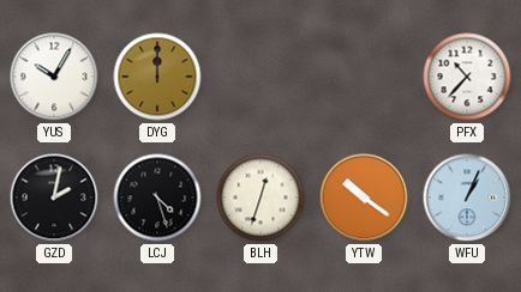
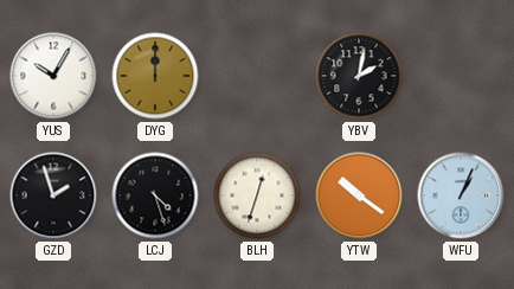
YBV: none -> 2:02 (359, 76)
PFX: 10:37 -> none (467, 77)
GZD: 2:02 -> 1:57 (53, 195)
